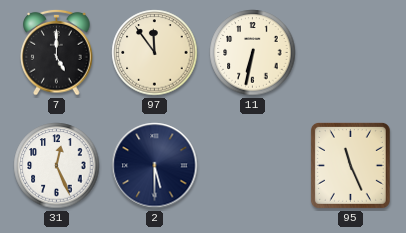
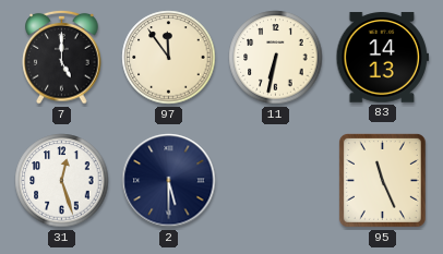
83: none -> 14:13 (382, 58)
31: 12:26 -> 12:27 (62, 181)
